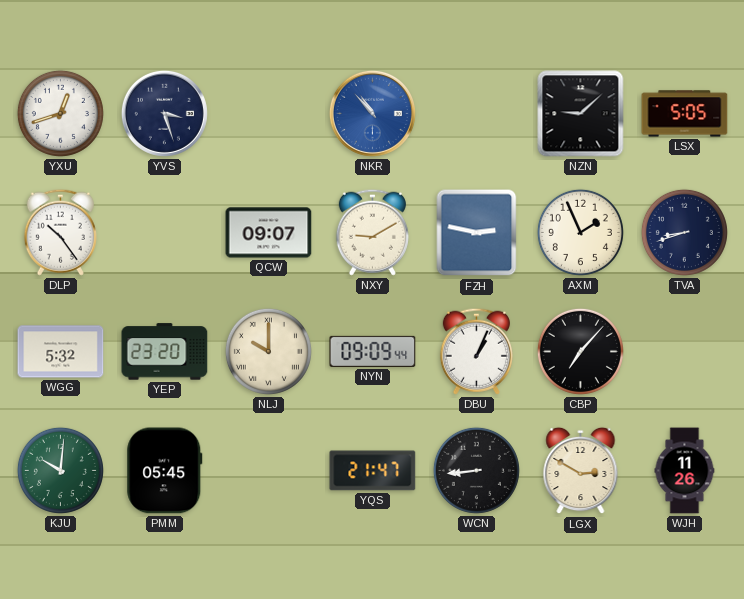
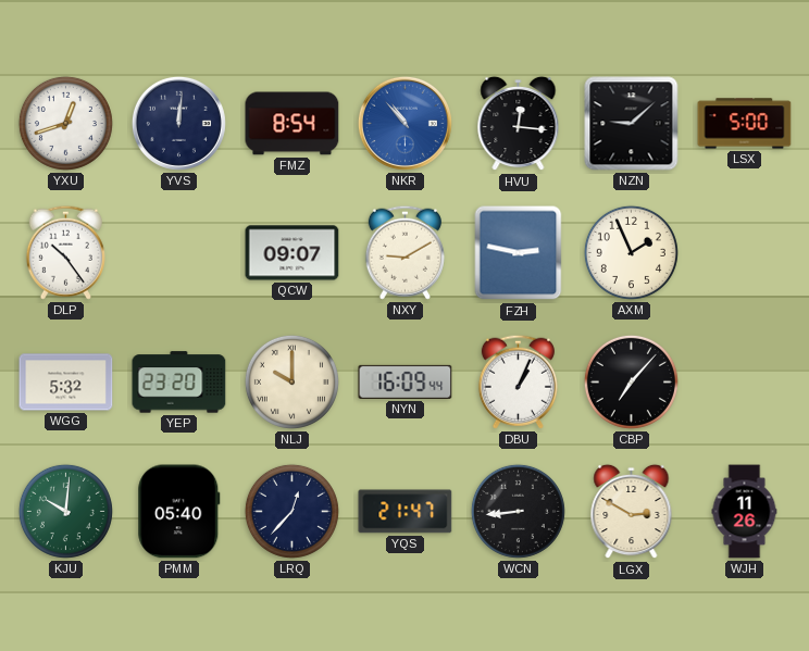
YVS: 3:27 -> 12:01 (178, 123)
FMZ: none -> 8:54 (293, 124)
HVU: none -> 12:16 (519, 124)
LSX: 5:05 -> 5:00 (745, 124)
TVA: 8:42 -> none (684, 232)
NYN: 09:09 -> 16:09 (406, 381)
PMM: 05:45 -> 05:40 (179, 512)
LRQ: none -> 12:37 (291, 511)
